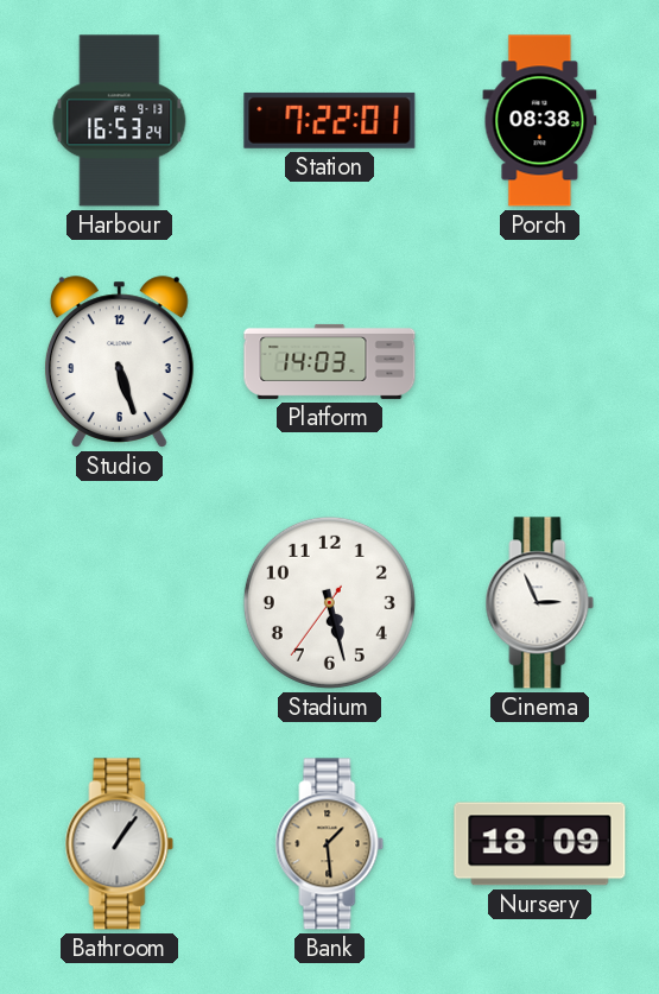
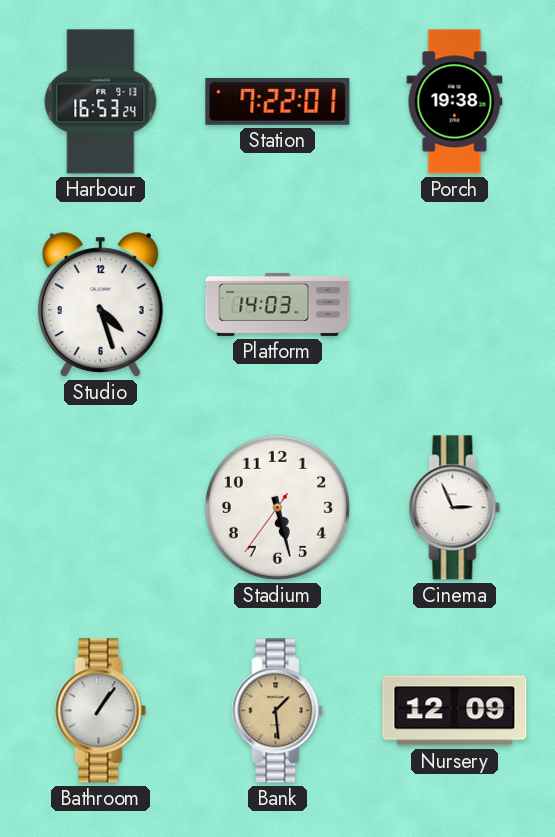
Porch: 08:38 -> 19:38 (455, 102)
Studio: 5:27 -> 4:27 (100, 305)
Nursery: 18:09 -> 12:09 (455, 711)
